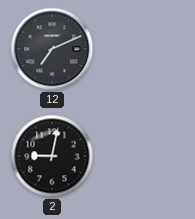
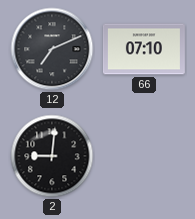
66: none -> 07:10 (144, 49)
2: 9:02 -> 9:01 (52, 156)
